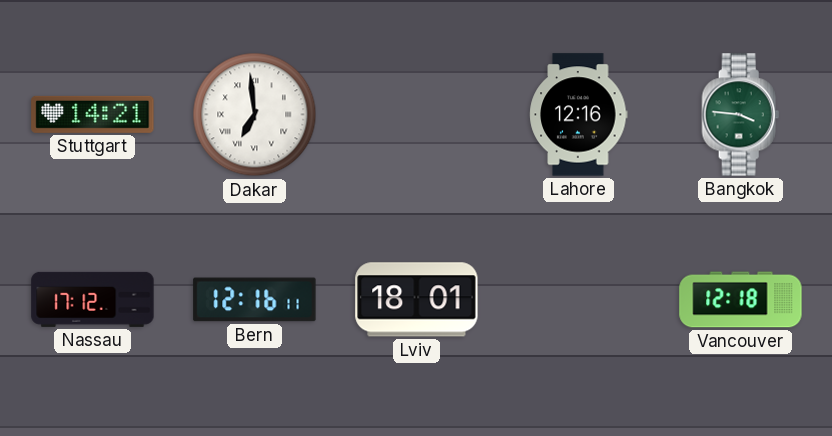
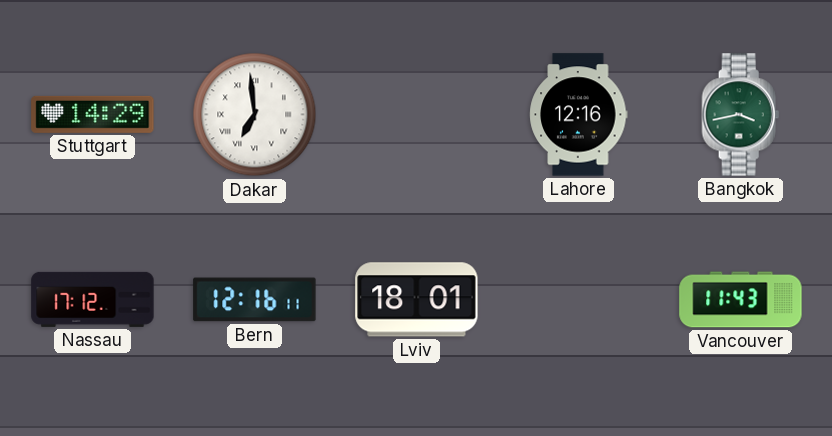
Stuttgart: 14:21 -> 14:29 (93, 114)
Bangkok: 3:46 -> 3:43 (741, 115)
Vancouver: 12:18 -> 11:43 (741, 300)
